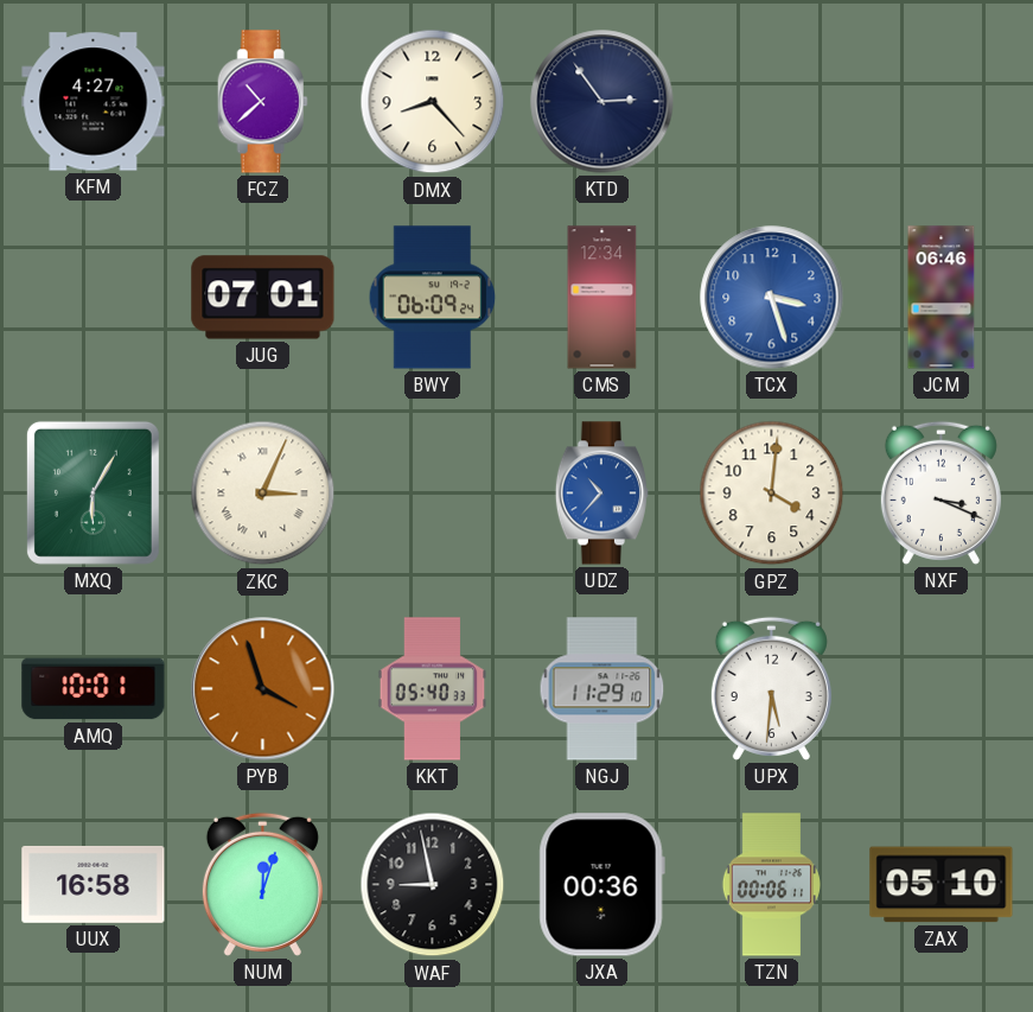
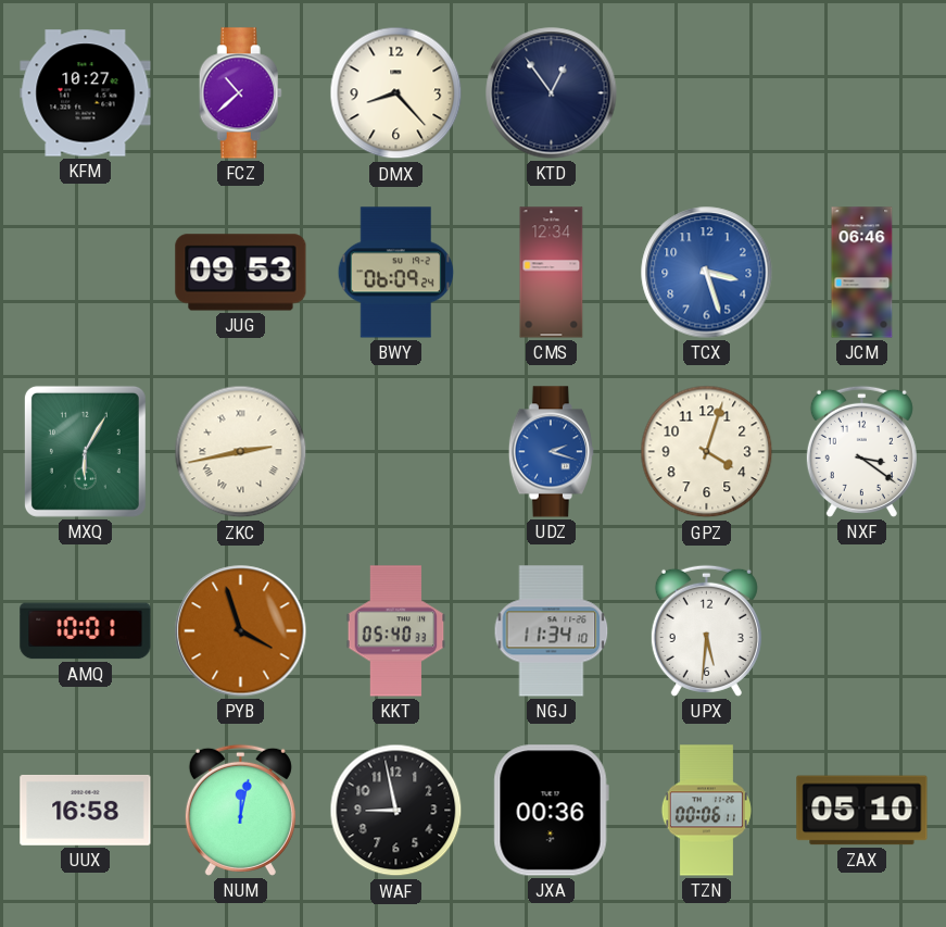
KFM: 4:27 -> 10:27 (86, 93)
KTD: 2:54 -> 12:54 (552, 93)
JUG: 07:01 -> 09:53 (241, 273)
ZKC: 3:04 -> 2:43 (241, 452)
UDZ: 10:37 -> 2:18 (551, 452)
GPZ: 4:01 -> 4:03 (707, 452)
NXF: 3:19 -> 3:21 (861, 451)
NGJ: 11:29 -> 11:34 (552, 631)
NUM: 12:03 -> 12:02 (240, 810)
